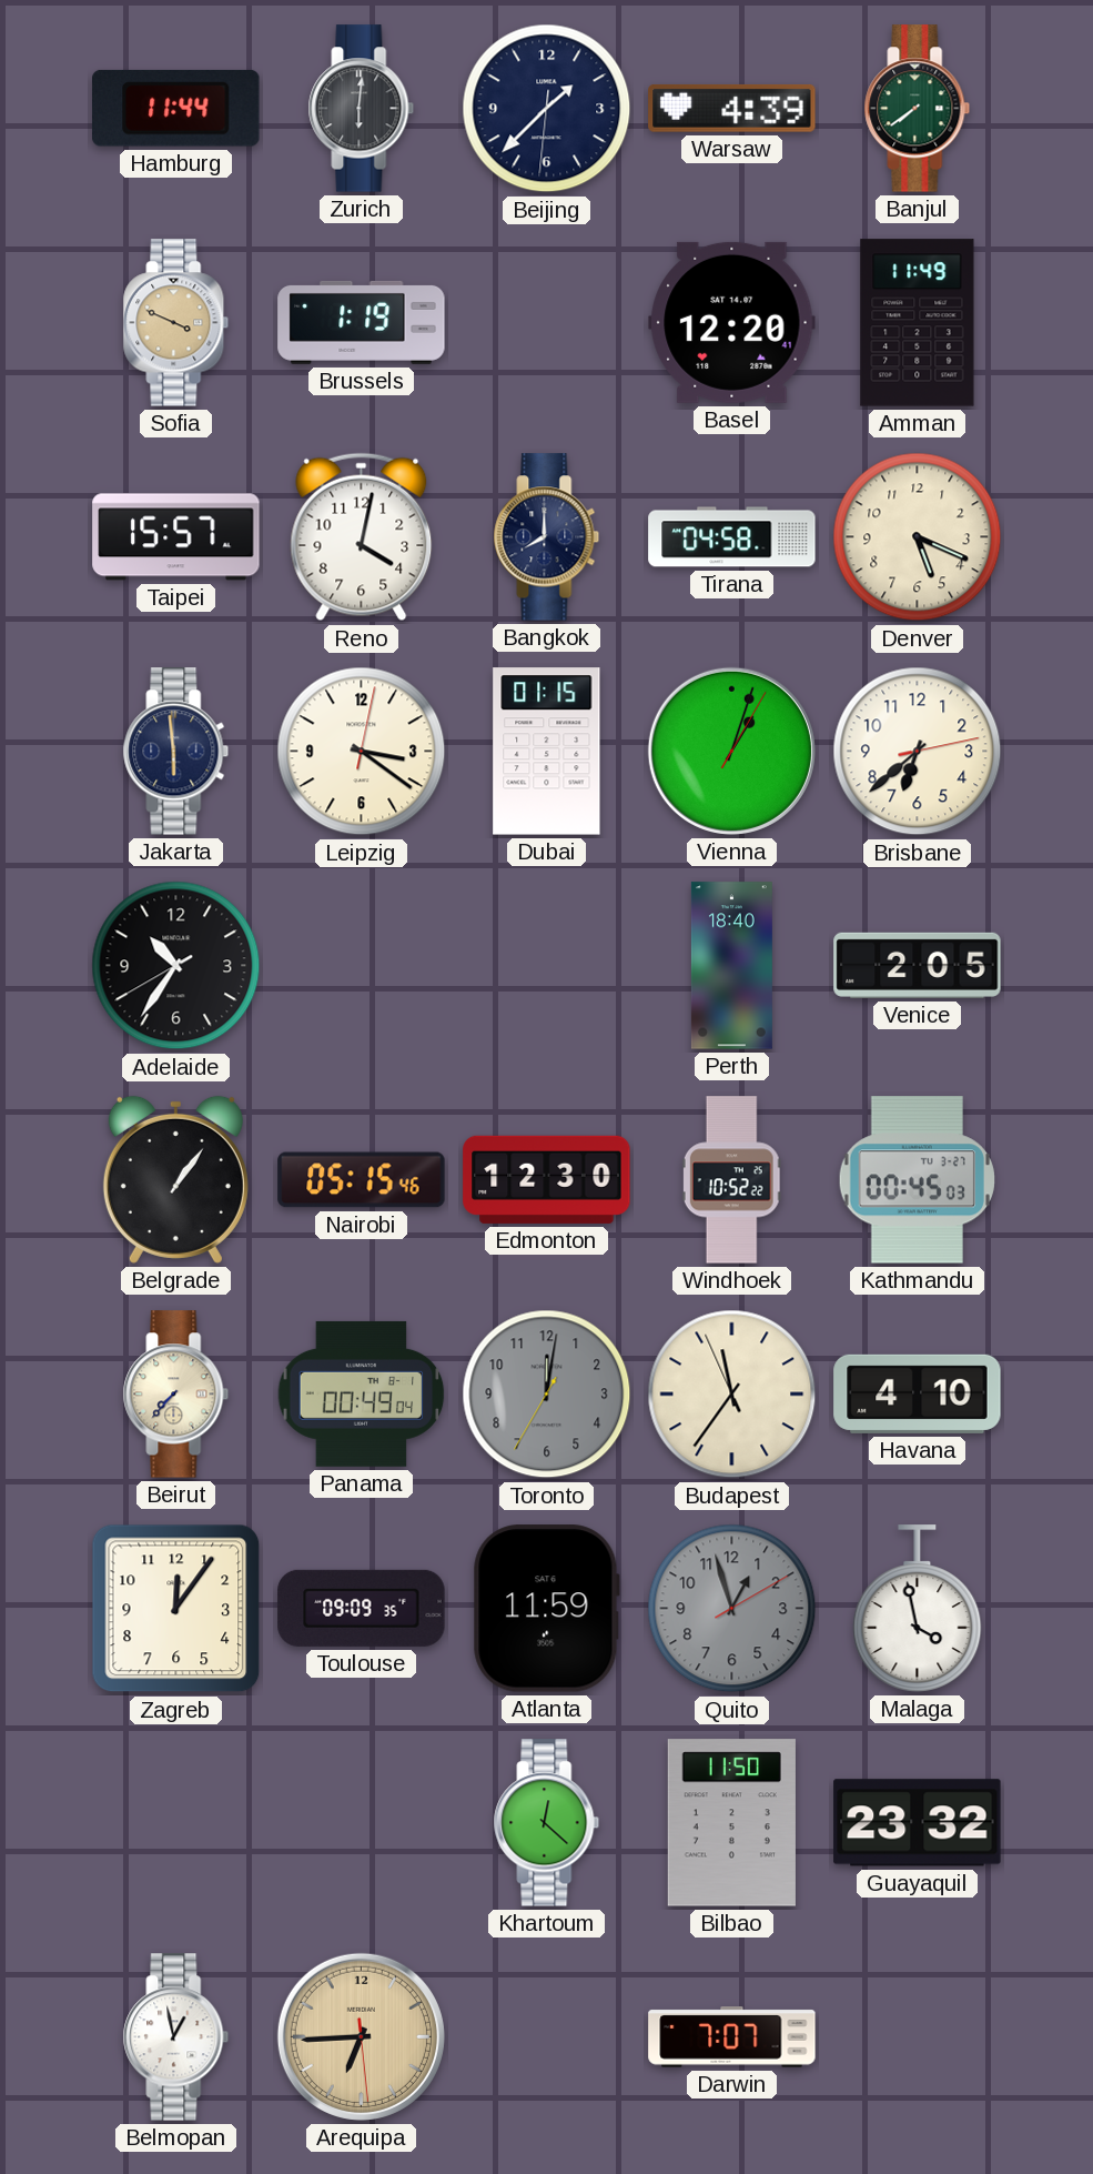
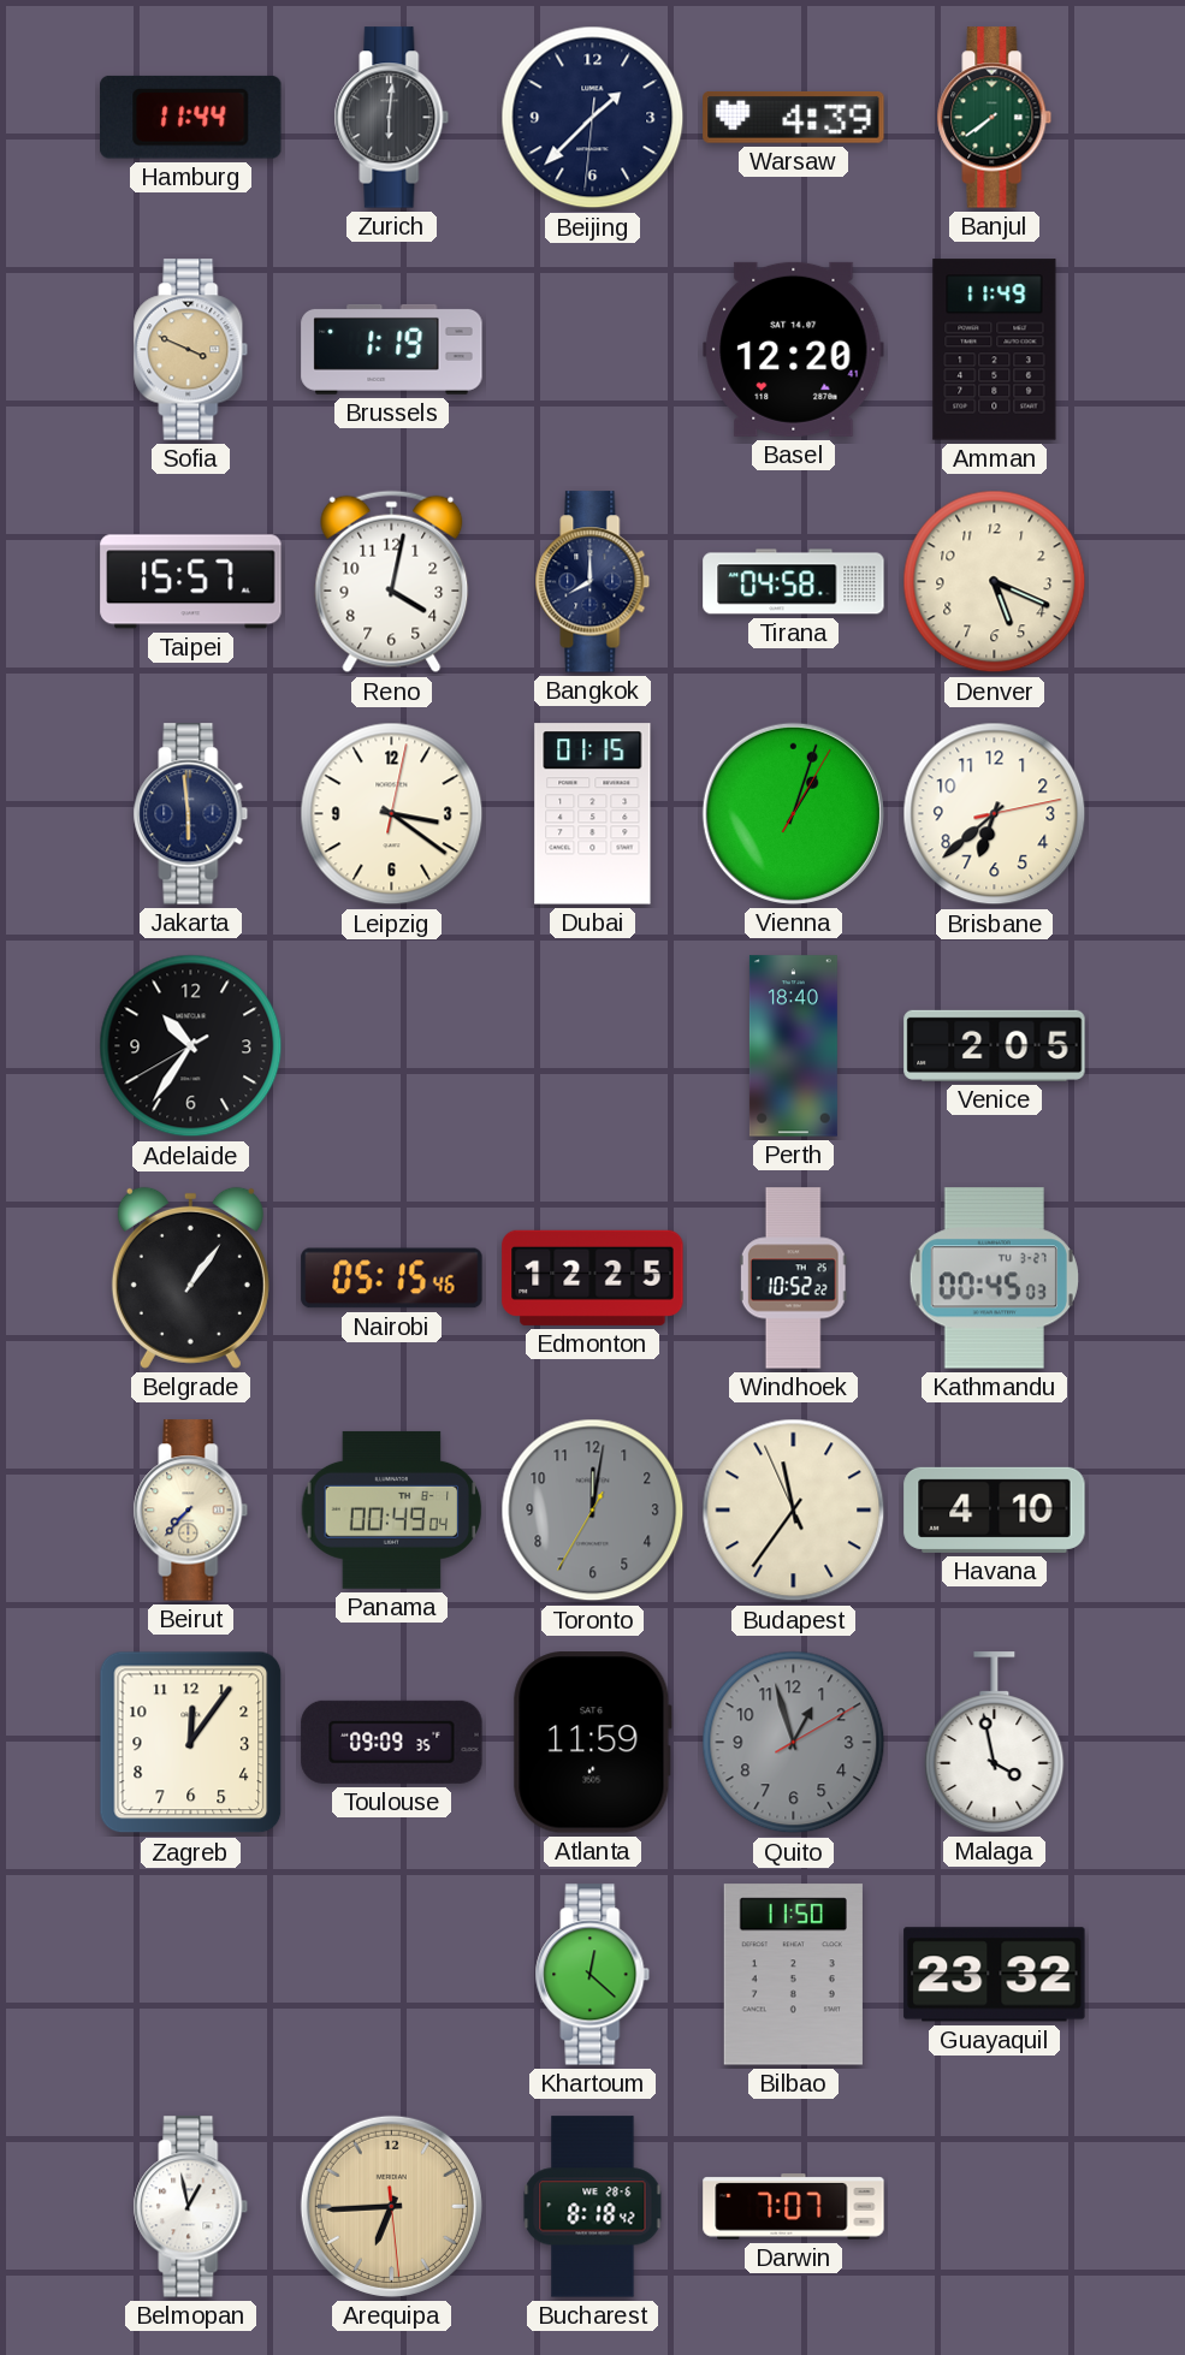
Edmonton: 12:30 -> 12:25 (593, 1277)
Bucharest: none -> 8:18 (593, 2207)
